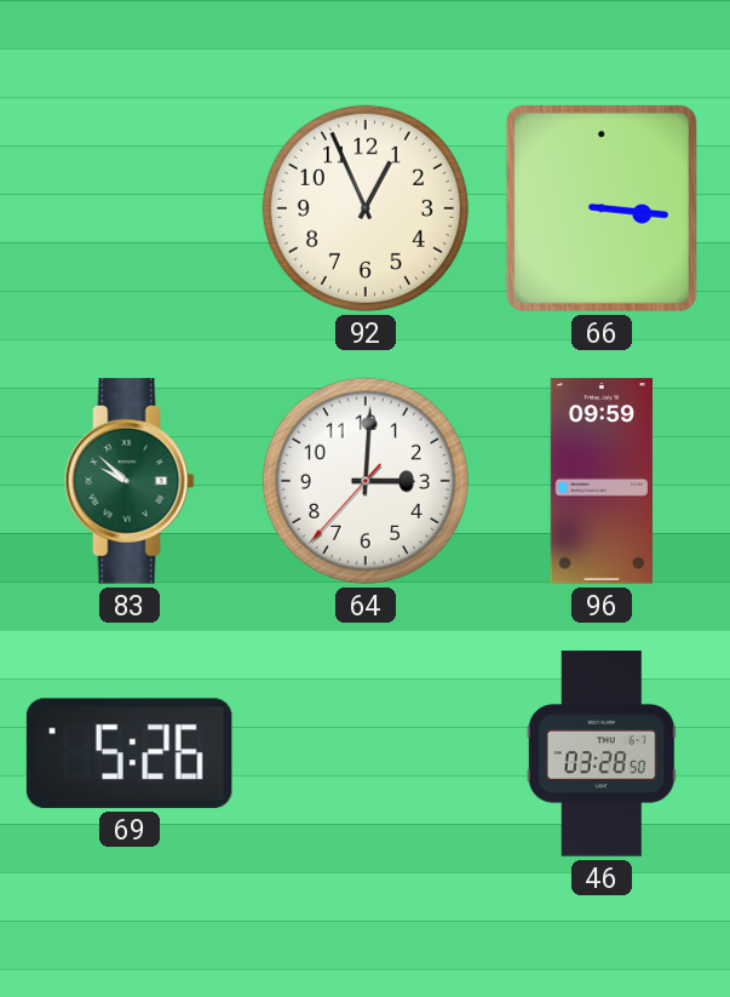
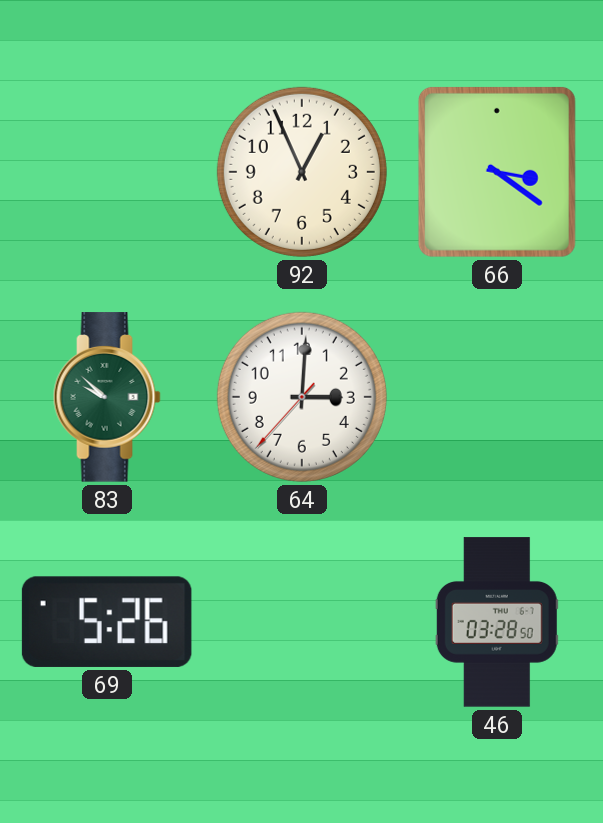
66: 3:16 -> 3:21 (497, 172)
96: 09:59 -> none (602, 481)
